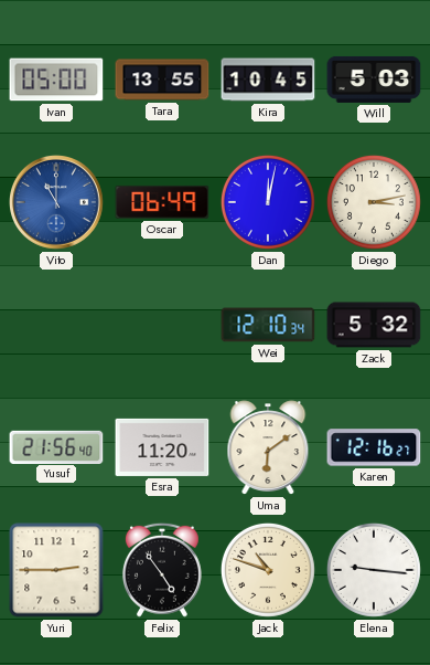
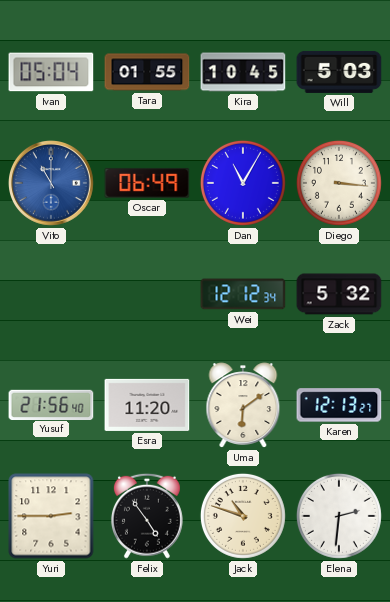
Ivan: 05:00 -> 05:04 (51, 72)
Tara: 13:55 -> 01:55 (147, 72)
Dan: 12:02 -> 11:05 (243, 183)
Diego: 3:13 -> 3:16 (339, 183)
Wei: 12:10 -> 12:12 (243, 294)
Karen: 12:16 -> 12:13 (339, 405)
Elena: 9:16 -> 2:31 (339, 516)
